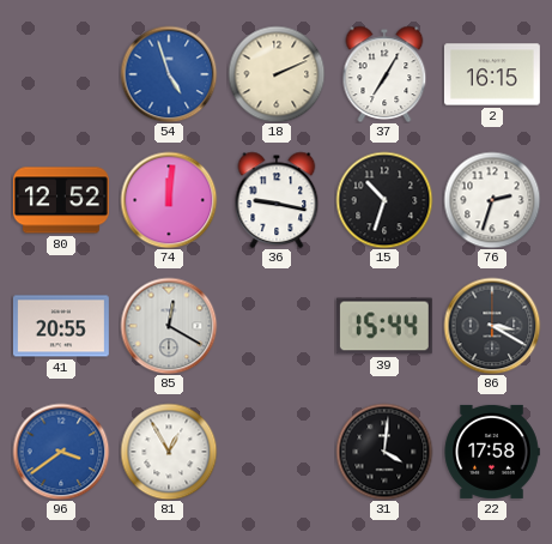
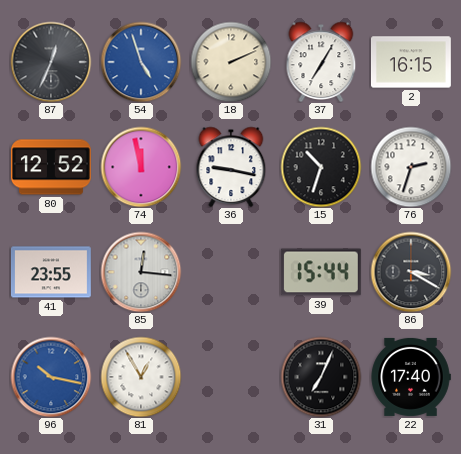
87: none -> 12:34 (51, 62)
74: 12:01 -> 11:58 (141, 167)
41: 20:55 -> 23:55 (51, 272)
85: 12:20 -> 12:16 (141, 272)
96: 3:39 -> 10:17 (51, 377)
31: 4:01 -> 7:04 (321, 377)
22: 17:58 -> 17:40 (411, 377)
